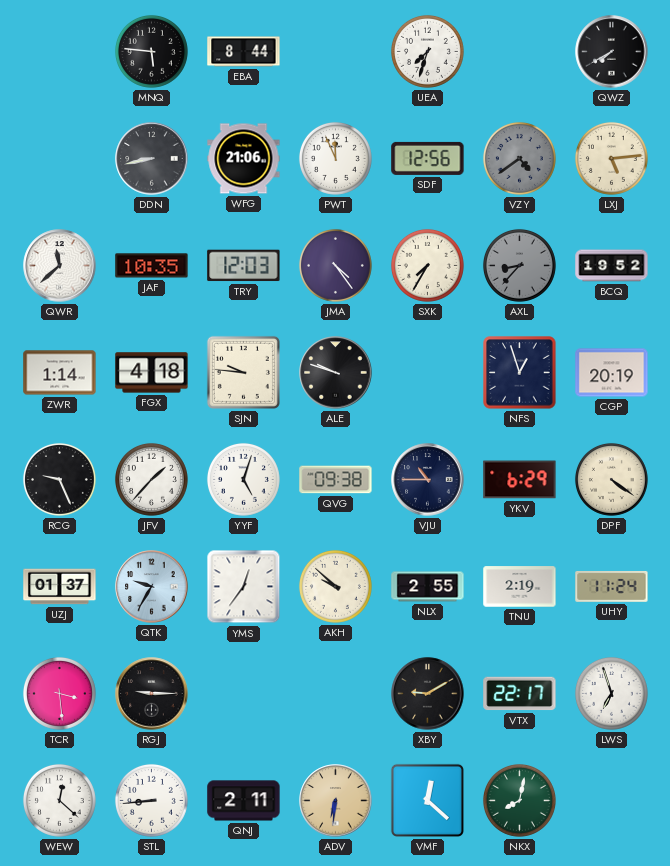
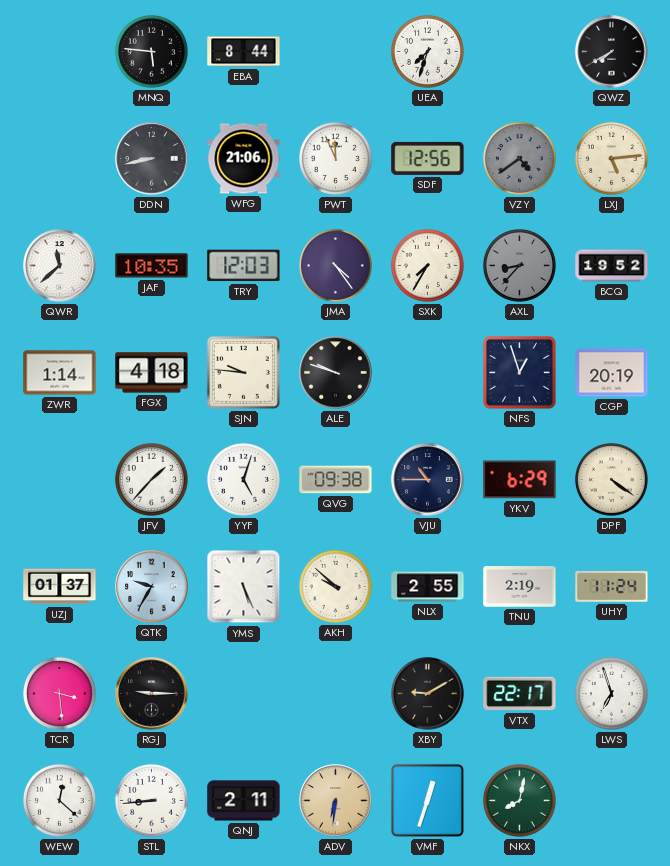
RCG: 9:26 -> none (59, 479)
YMS: 12:36 -> 5:26 (244, 587)
VMF: 12:22 -> 12:33 (427, 800)
